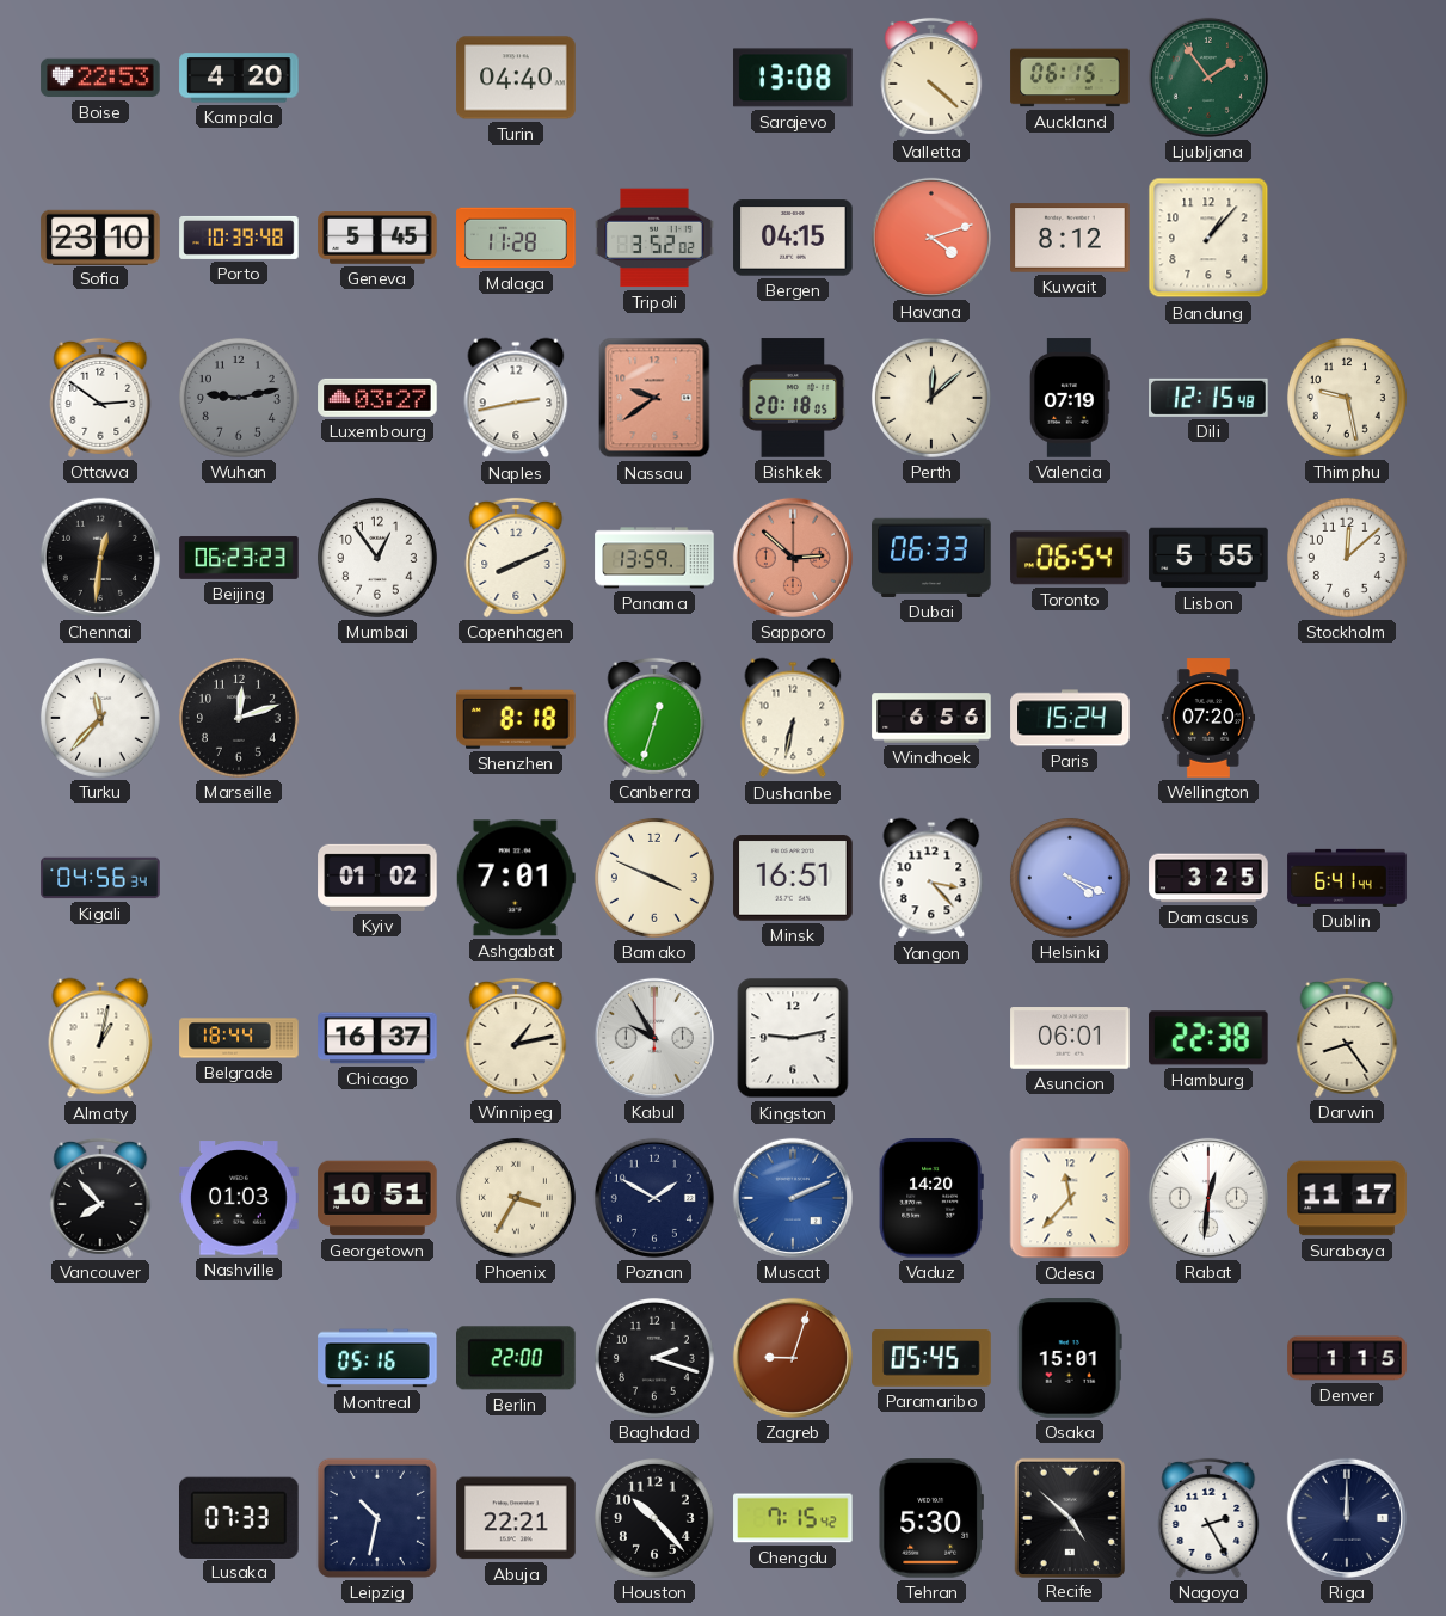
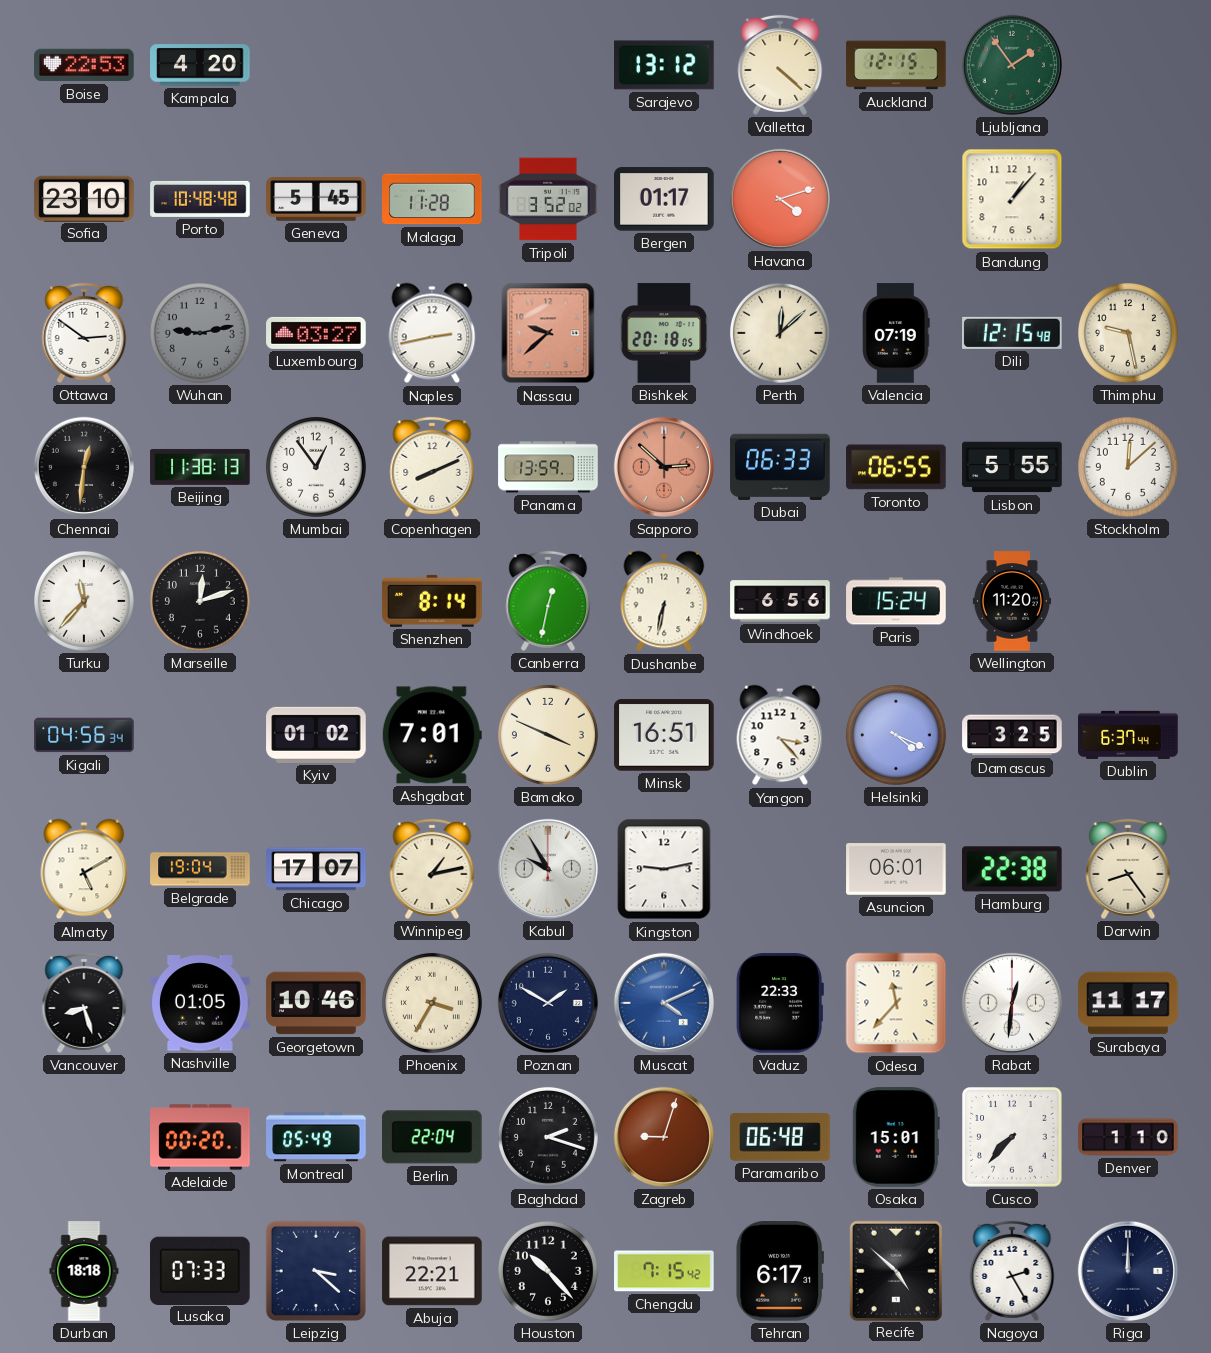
Turin: 04:40 -> none (516, 78)
Sarajevo: 13:08 -> 13:12 (664, 65)
Auckland: 06:15 -> 12:15 (896, 65)
Porto: 10:39 -> 10:48 (200, 199)
Bergen: 04:15 -> 01:17 (664, 199)
Kuwait: 8:12 -> none (1070, 238)
Nassau: 9:39 -> 9:38 (548, 333)
Beijing: 06:23 -> 11:38 (200, 467)
Toronto: 06:54 -> 06:55 (896, 467)
Shenzhen: 8:18 -> 8:14 (432, 601)
Canberra: 12:33 -> 12:32 (548, 601)
Wellington: 07:20 -> 11:20 (1012, 601)
Dublin: 6:41 -> 6:37 (1128, 735)
Almaty: 1:02 -> 5:10 (84, 869)
Belgrade: 18:44 -> 19:04 (200, 869)
Chicago: 16:37 -> 17:07 (316, 869)
Vancouver: 7:53 -> 8:27 (84, 1003)
Nashville: 01:03 -> 01:05 (200, 1003)
Georgetown: 10:51 -> 10:46 (316, 1003)
Muscat: 2:11 -> 4:11 (664, 1003)
Vaduz: 14:20 -> 22:33 (780, 1003)
Adelaide: none -> 00:20 (200, 1137)
Montreal: 05:16 -> 05:49 (316, 1137)
Berlin: 22:00 -> 22:04 (433, 1137)
Paramaribo: 05:45 -> 06:48 (780, 1137)
Cusco: none -> 7:37 (1012, 1137)
Denver: 1:15 -> 1:10 (1128, 1137)
Durban: none -> 18:18 (84, 1271)
Leipzig: 10:32 -> 3:22 (316, 1271)
Tehran: 5:30 -> 6:17 (779, 1271)
